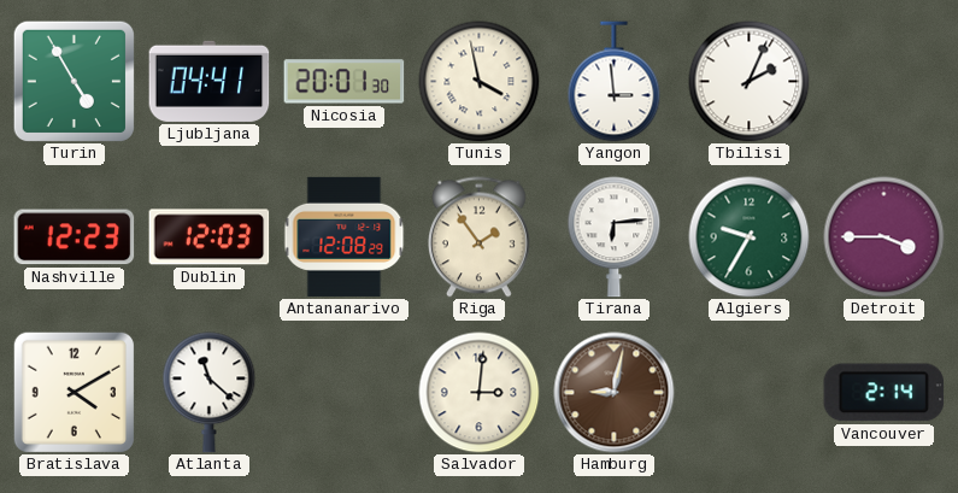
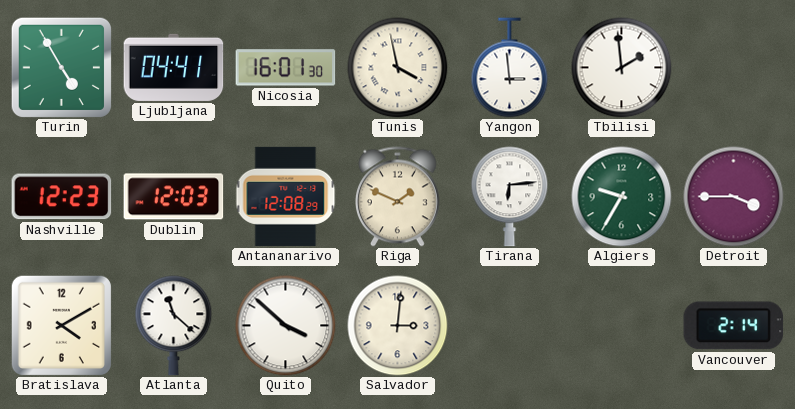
Nicosia: 20:01 -> 16:01 (286, 68)
Tbilisi: 2:04 -> 1:59 (622, 68)
Riga: 1:54 -> 1:49 (397, 197)
Quito: none -> 3:52 (286, 326)
Hamburg: 9:02 -> none (615, 393)
